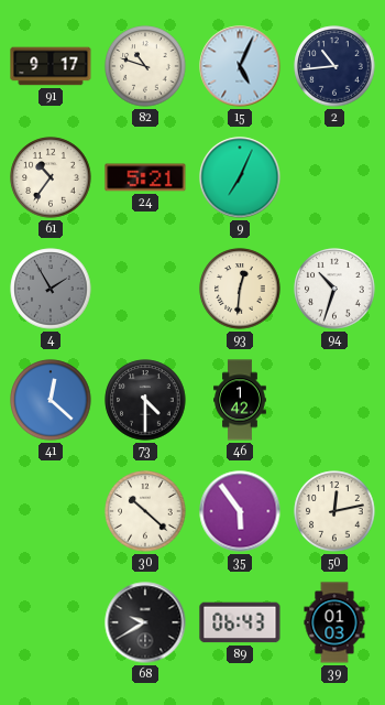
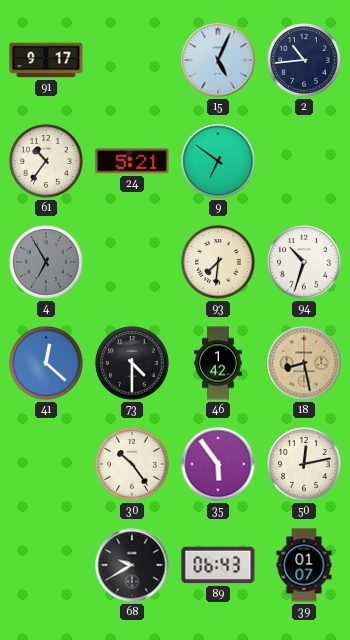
82: 10:48 -> none (145, 66)
9: 7:04 -> 6:51 (218, 161)
4: 1:55 -> 6:55 (46, 262)
93: 12:31 -> 7:31 (218, 262)
18: none -> 8:28 (304, 363)
30: 10:22 -> 10:24 (132, 464)
39: 01:03 -> 01:07 (304, 565)
